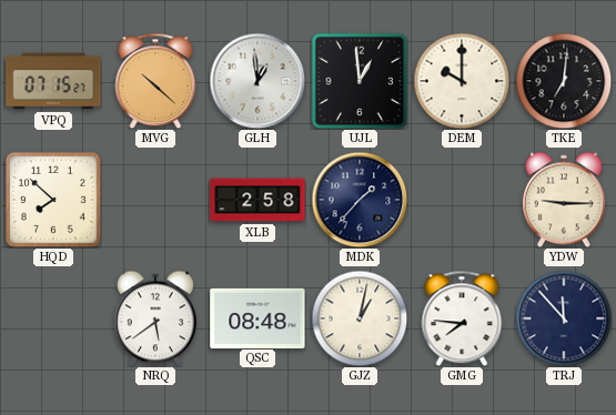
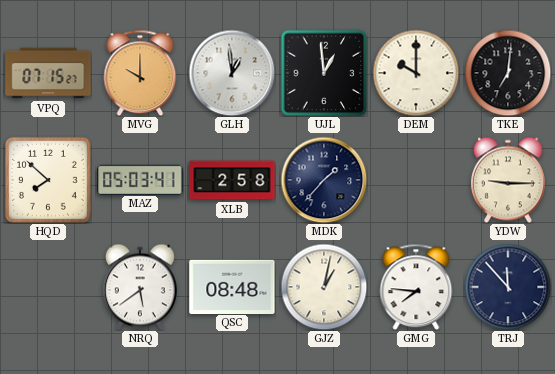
MVG: 10:22 -> 10:00 (140, 73)
MAZ: none -> 05:03 (140, 179)
